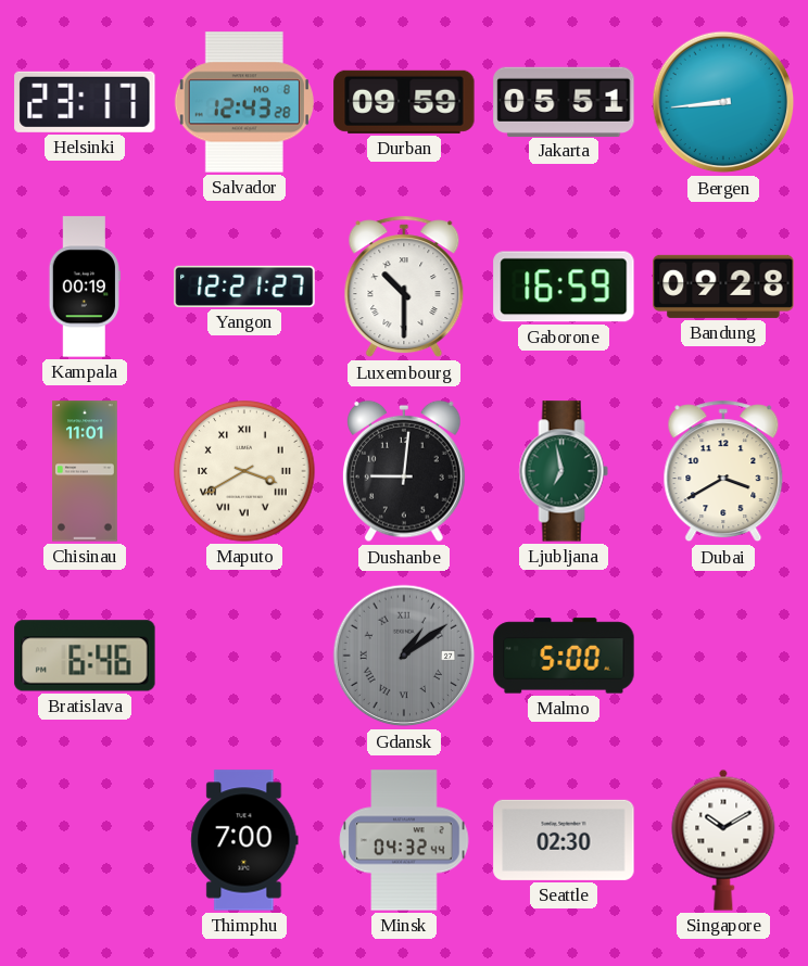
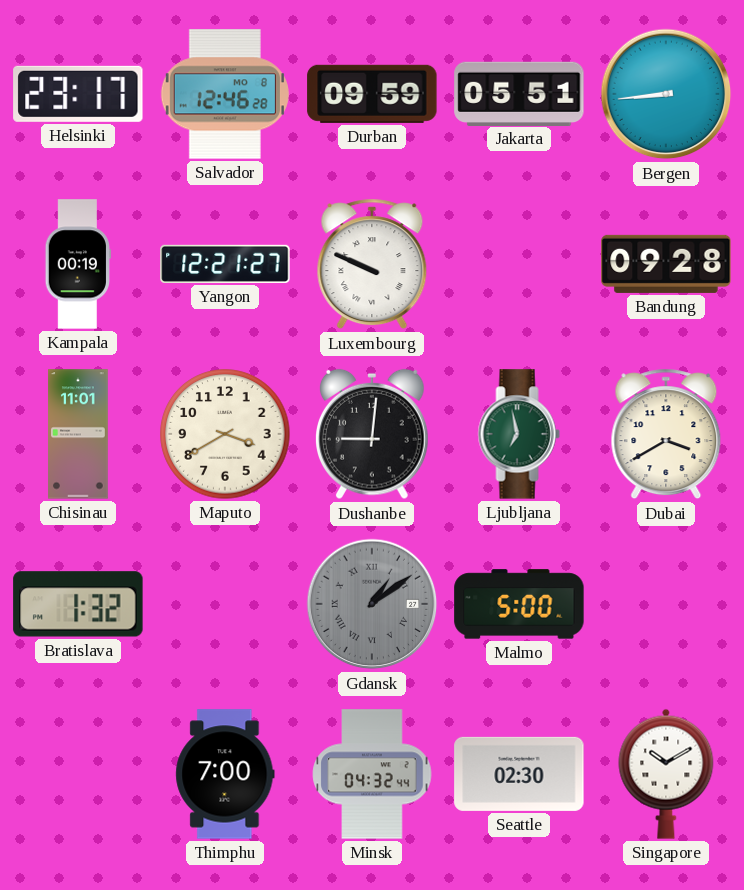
Salvador: 12:43 -> 12:46 (225, 94)
Luxembourg: 10:30 -> 9:49 (372, 264)
Gaborone: 16:59 -> none (564, 287)
Maputo numerals: Roman -> Arabic (225, 434)
Bratislava: 6:46 -> 1:32 (78, 604)
